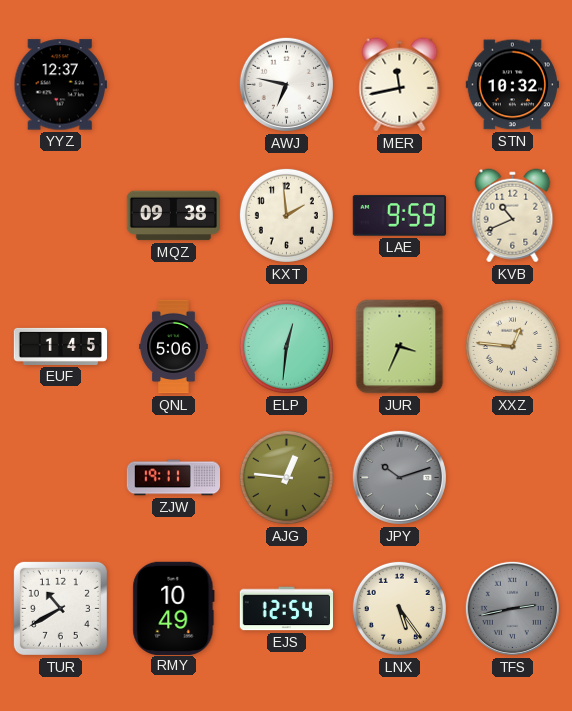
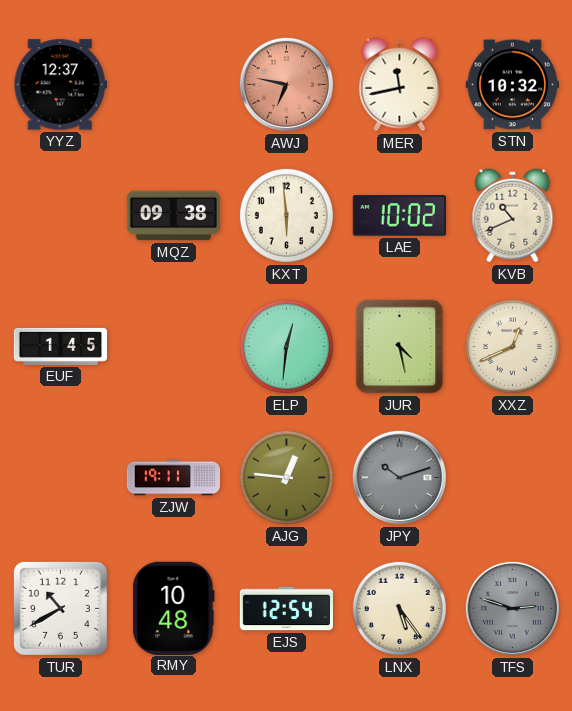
AWJ dial: white -> salmon (286, 84)
KXT: 1:59 -> 5:59 (286, 215)
LAE: 9:59 -> 10:02 (399, 216)
QNL: 5:06 -> none (174, 347)
JUR: 3:34 -> 4:28 (400, 347)
XXZ: 12:46 -> 12:41 (512, 346)
RMY: 10:49 -> 10:48 (174, 608)
TFS: 2:43 -> 2:48 (512, 608)
